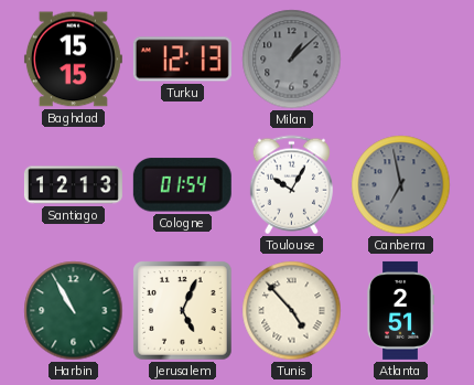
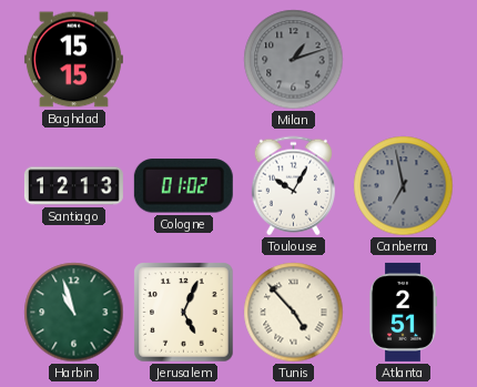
Turku: 12:13 -> none (182, 60)
Milan: 1:08 -> 1:12 (294, 60)
Cologne: 01:54 -> 01:02 (183, 186)
Harbin: 10:55 -> 10:57 (74, 313)
